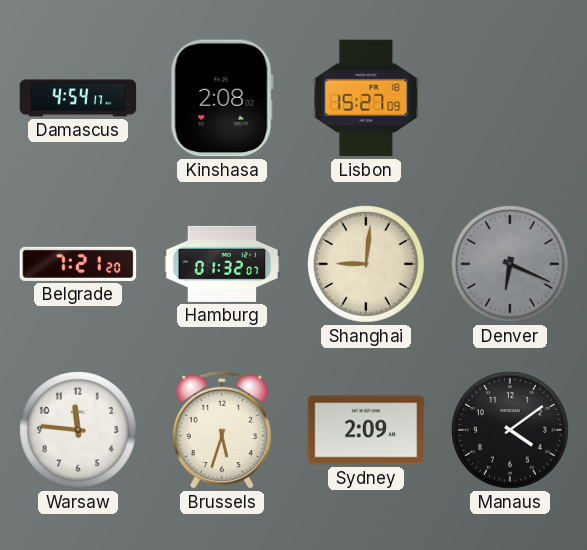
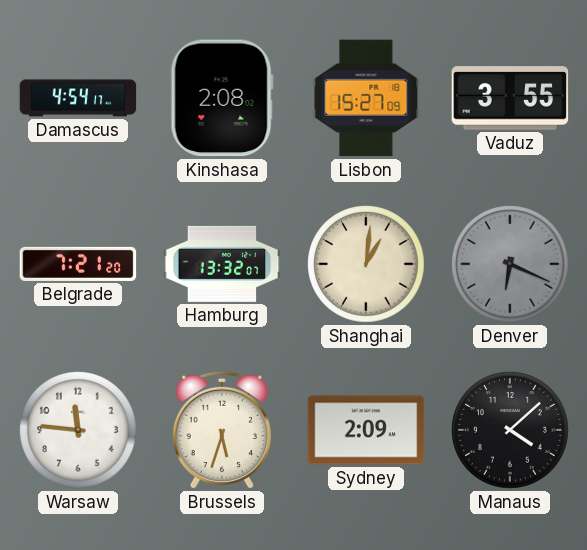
Vaduz: none -> 3:55 (510, 98)
Hamburg: 01:32 -> 13:32 (222, 264)
Shanghai: 9:01 -> 1:01 (366, 264)
Manaus: 4:09 -> 4:08 (510, 430)
